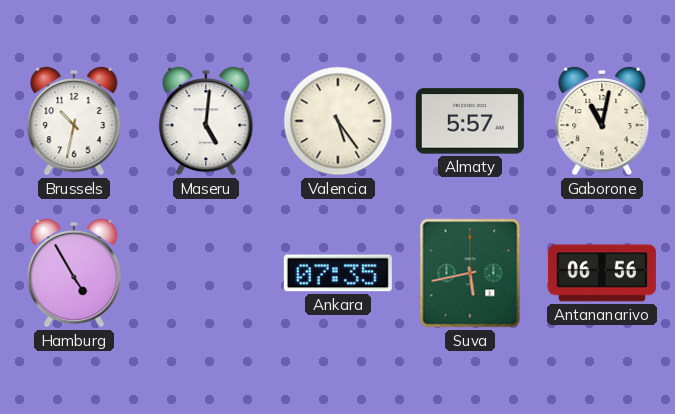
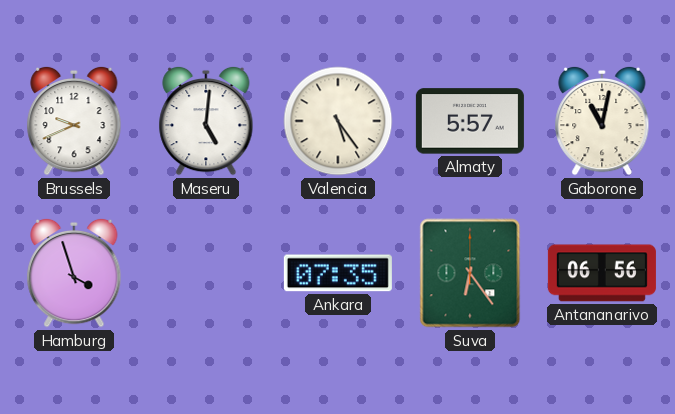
Brussels: 10:32 -> 9:41 (74, 121)
Hamburg: 4:55 -> 3:57 (74, 273)
Suva: 5:43 -> 6:24 (470, 273)
